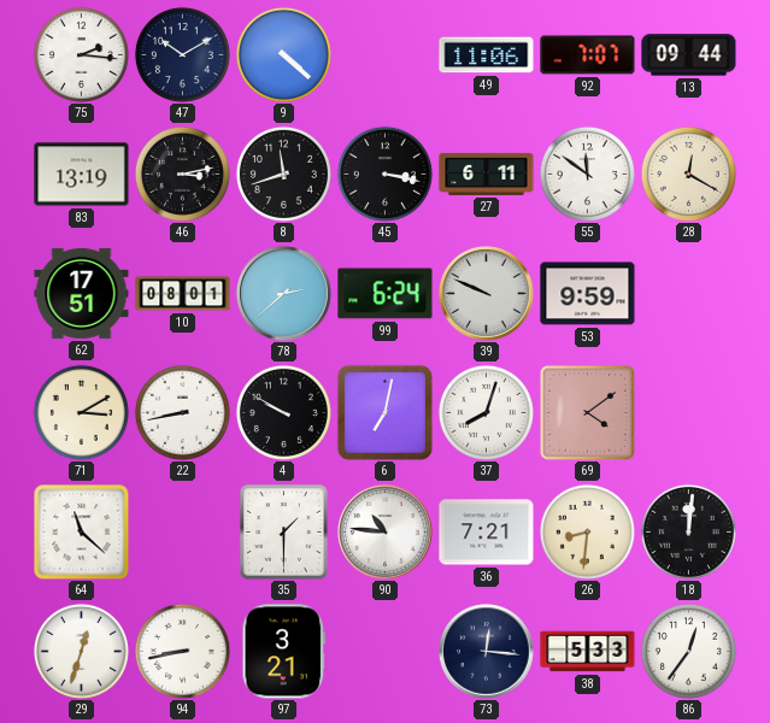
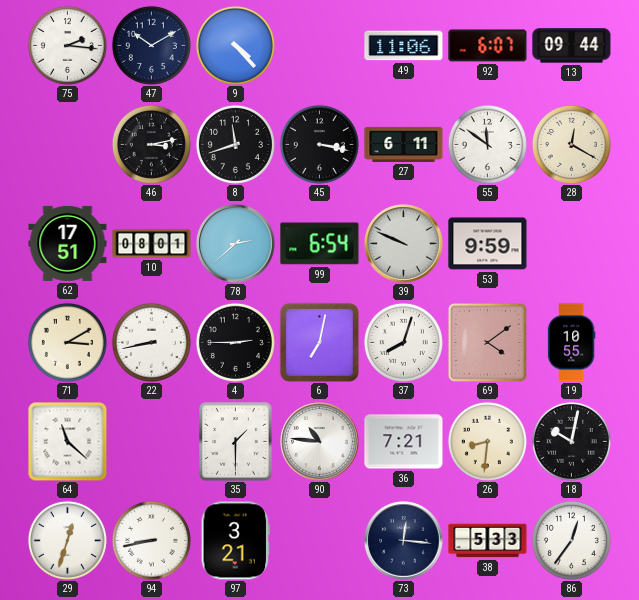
9: 4:22 -> 4:23 (235, 45)
92: 7:07 -> 6:07 (488, 46)
83: 13:19 -> none (82, 175)
99: 6:24 -> 6:54 (320, 244)
4: 9:50 -> 2:45 (235, 342)
19: none -> 10:55 (571, 343)
18: 12:01 -> 10:02 (571, 441)
